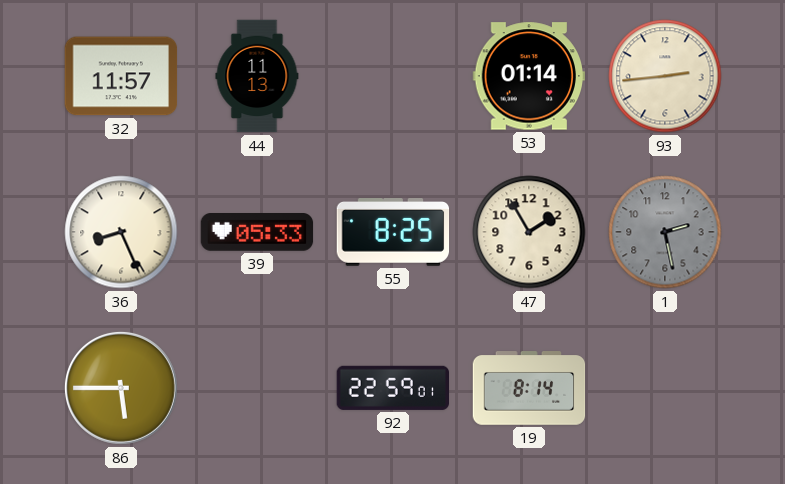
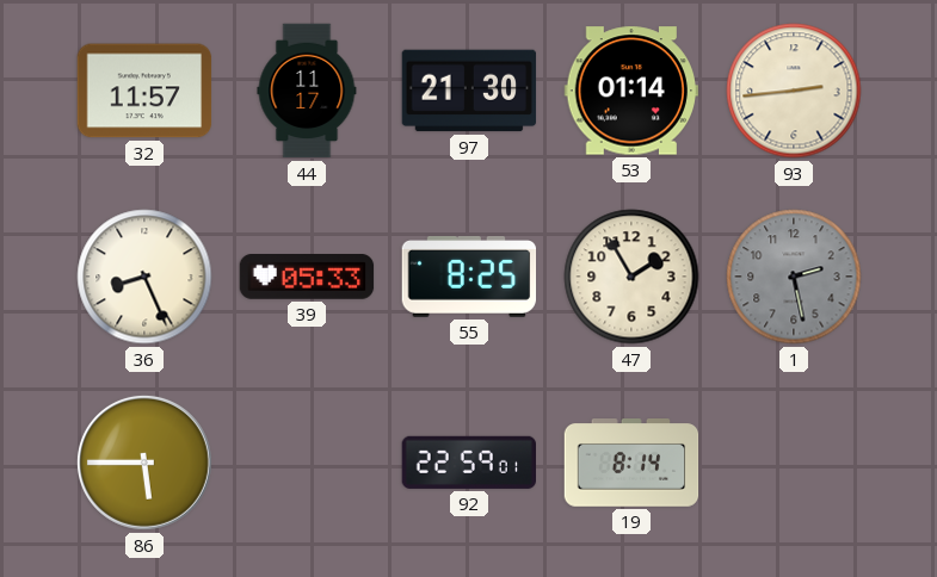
44: 11:13 -> 11:17 (307, 91)
97: none -> 21:30 (469, 91)
